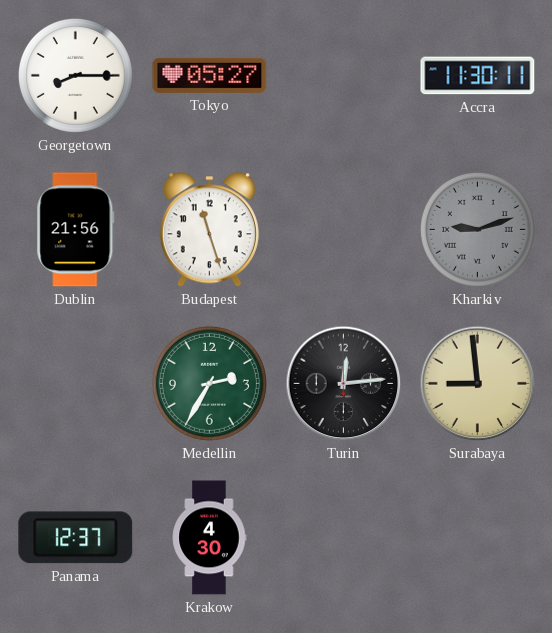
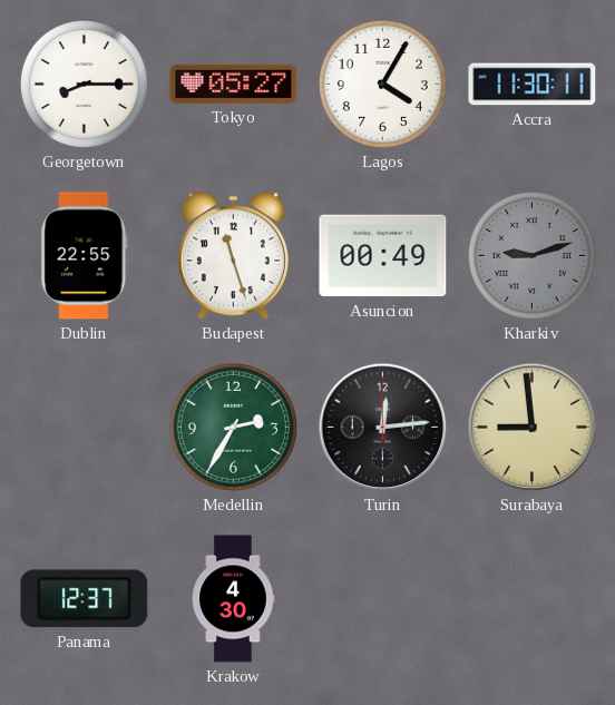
Lagos: none -> 4:05 (382, 84)
Dublin: 21:56 -> 22:55 (85, 256)
Asuncion: none -> 00:49 (383, 256)
